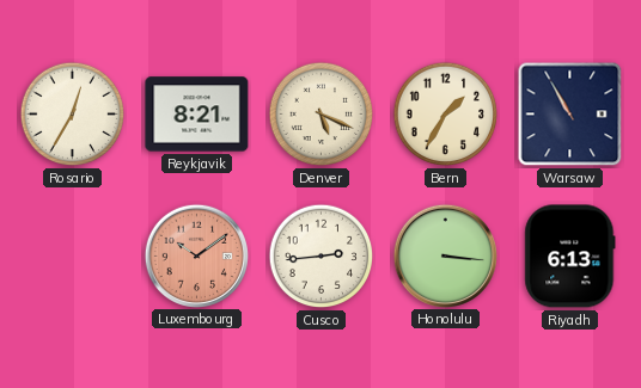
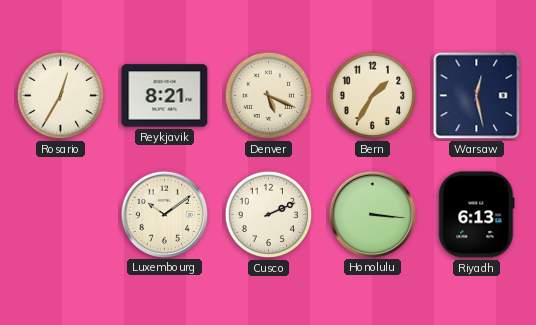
Warsaw: 10:55 -> 12:28 (477, 96)
Luxembourg dial: salmon -> cream (164, 214)
Cusco: 2:44 -> 2:11 (269, 215)
